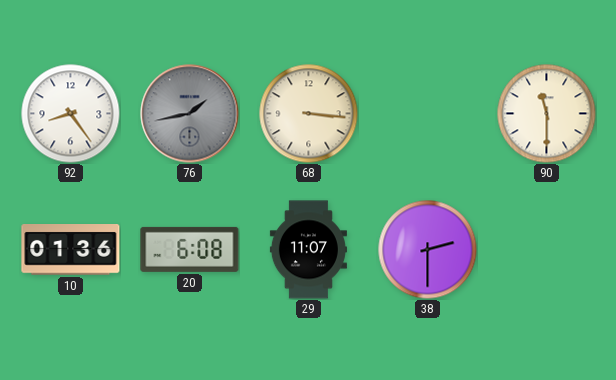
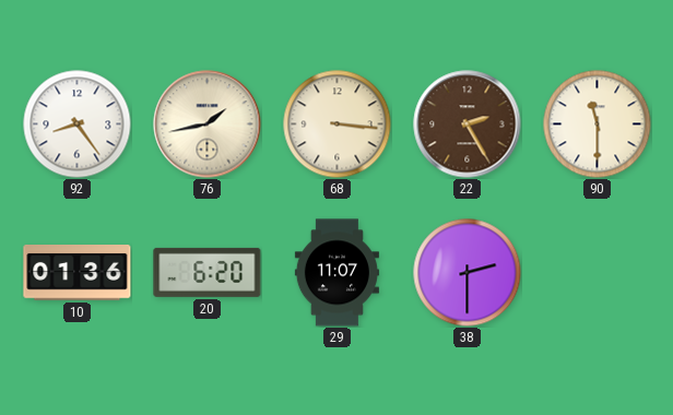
76 dial: grey -> cream (208, 124)
22: none -> 2:25 (468, 124)
20: 6:08 -> 6:20 (208, 272)
